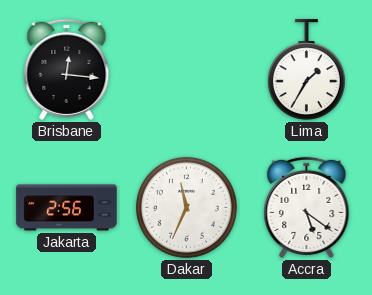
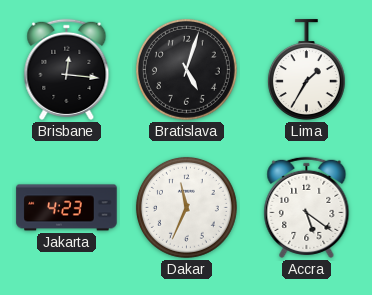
Bratislava: none -> 5:03 (186, 69)
Jakarta: 2:56 -> 4:23 (67, 208)
